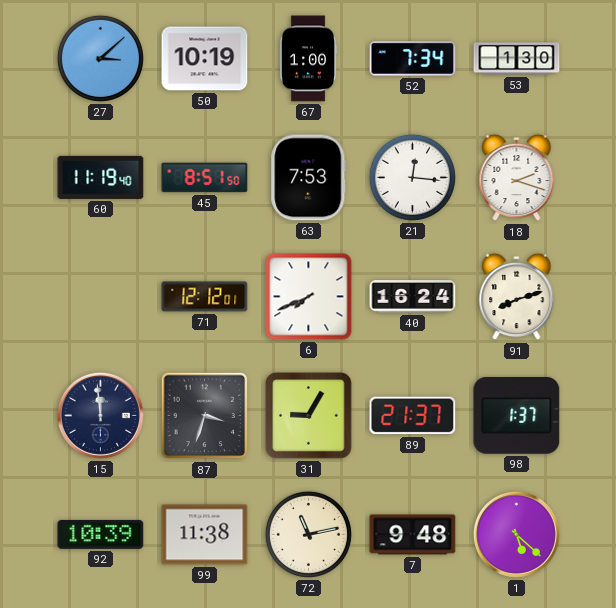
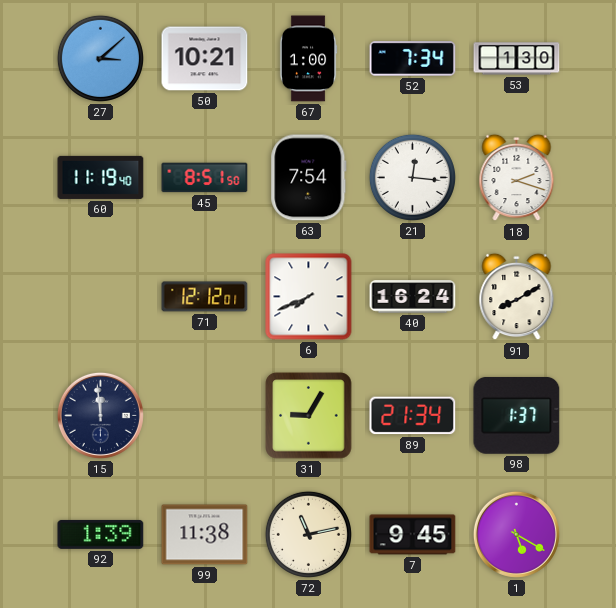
50: 10:19 -> 10:21 (205, 59)
63: 7:53 -> 7:54 (309, 178)
91: 8:12 -> 8:10 (517, 297)
87: 3:33 -> none (205, 416)
89: 21:37 -> 21:34 (413, 416)
92: 10:39 -> 1:39 (101, 534)
7: 9:48 -> 9:45 (413, 535)
1: 5:22 -> 5:20 (516, 534)
